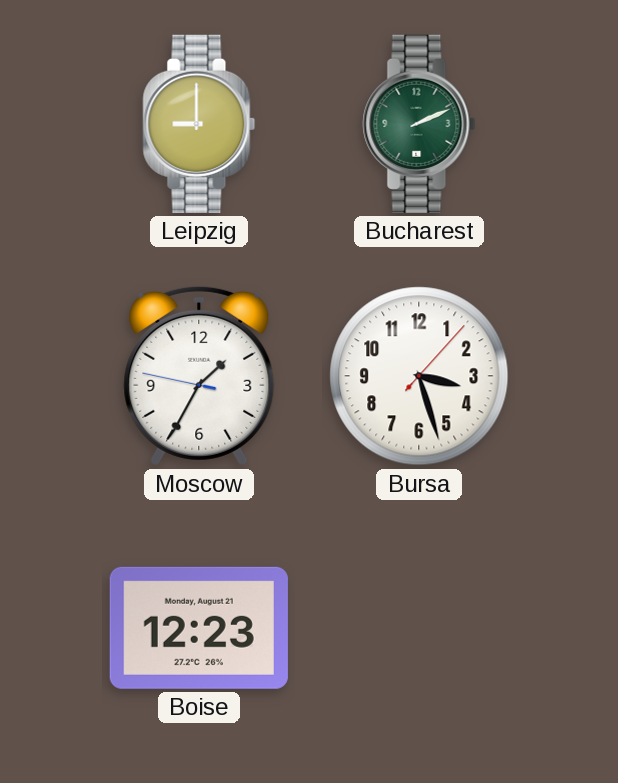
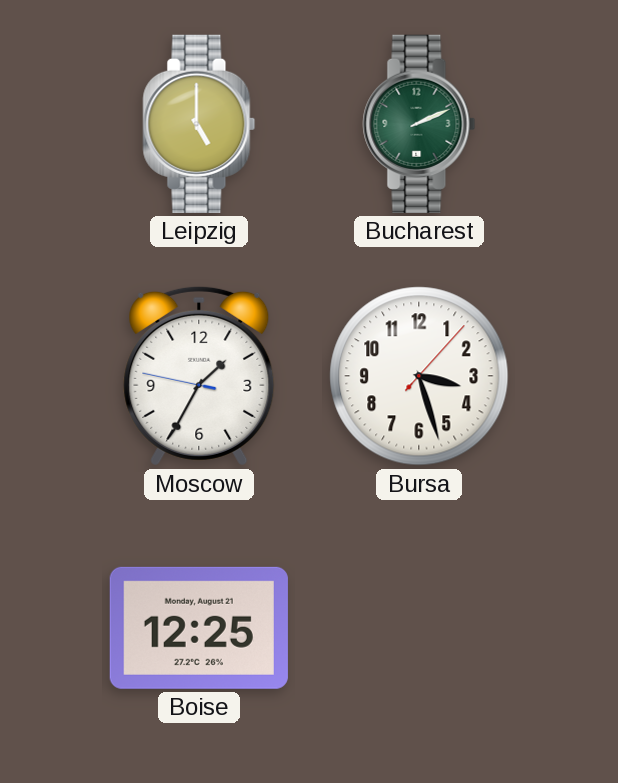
Leipzig: 9:00 -> 5:00 (199, 124)
Boise: 12:23 -> 12:25 (199, 628)
